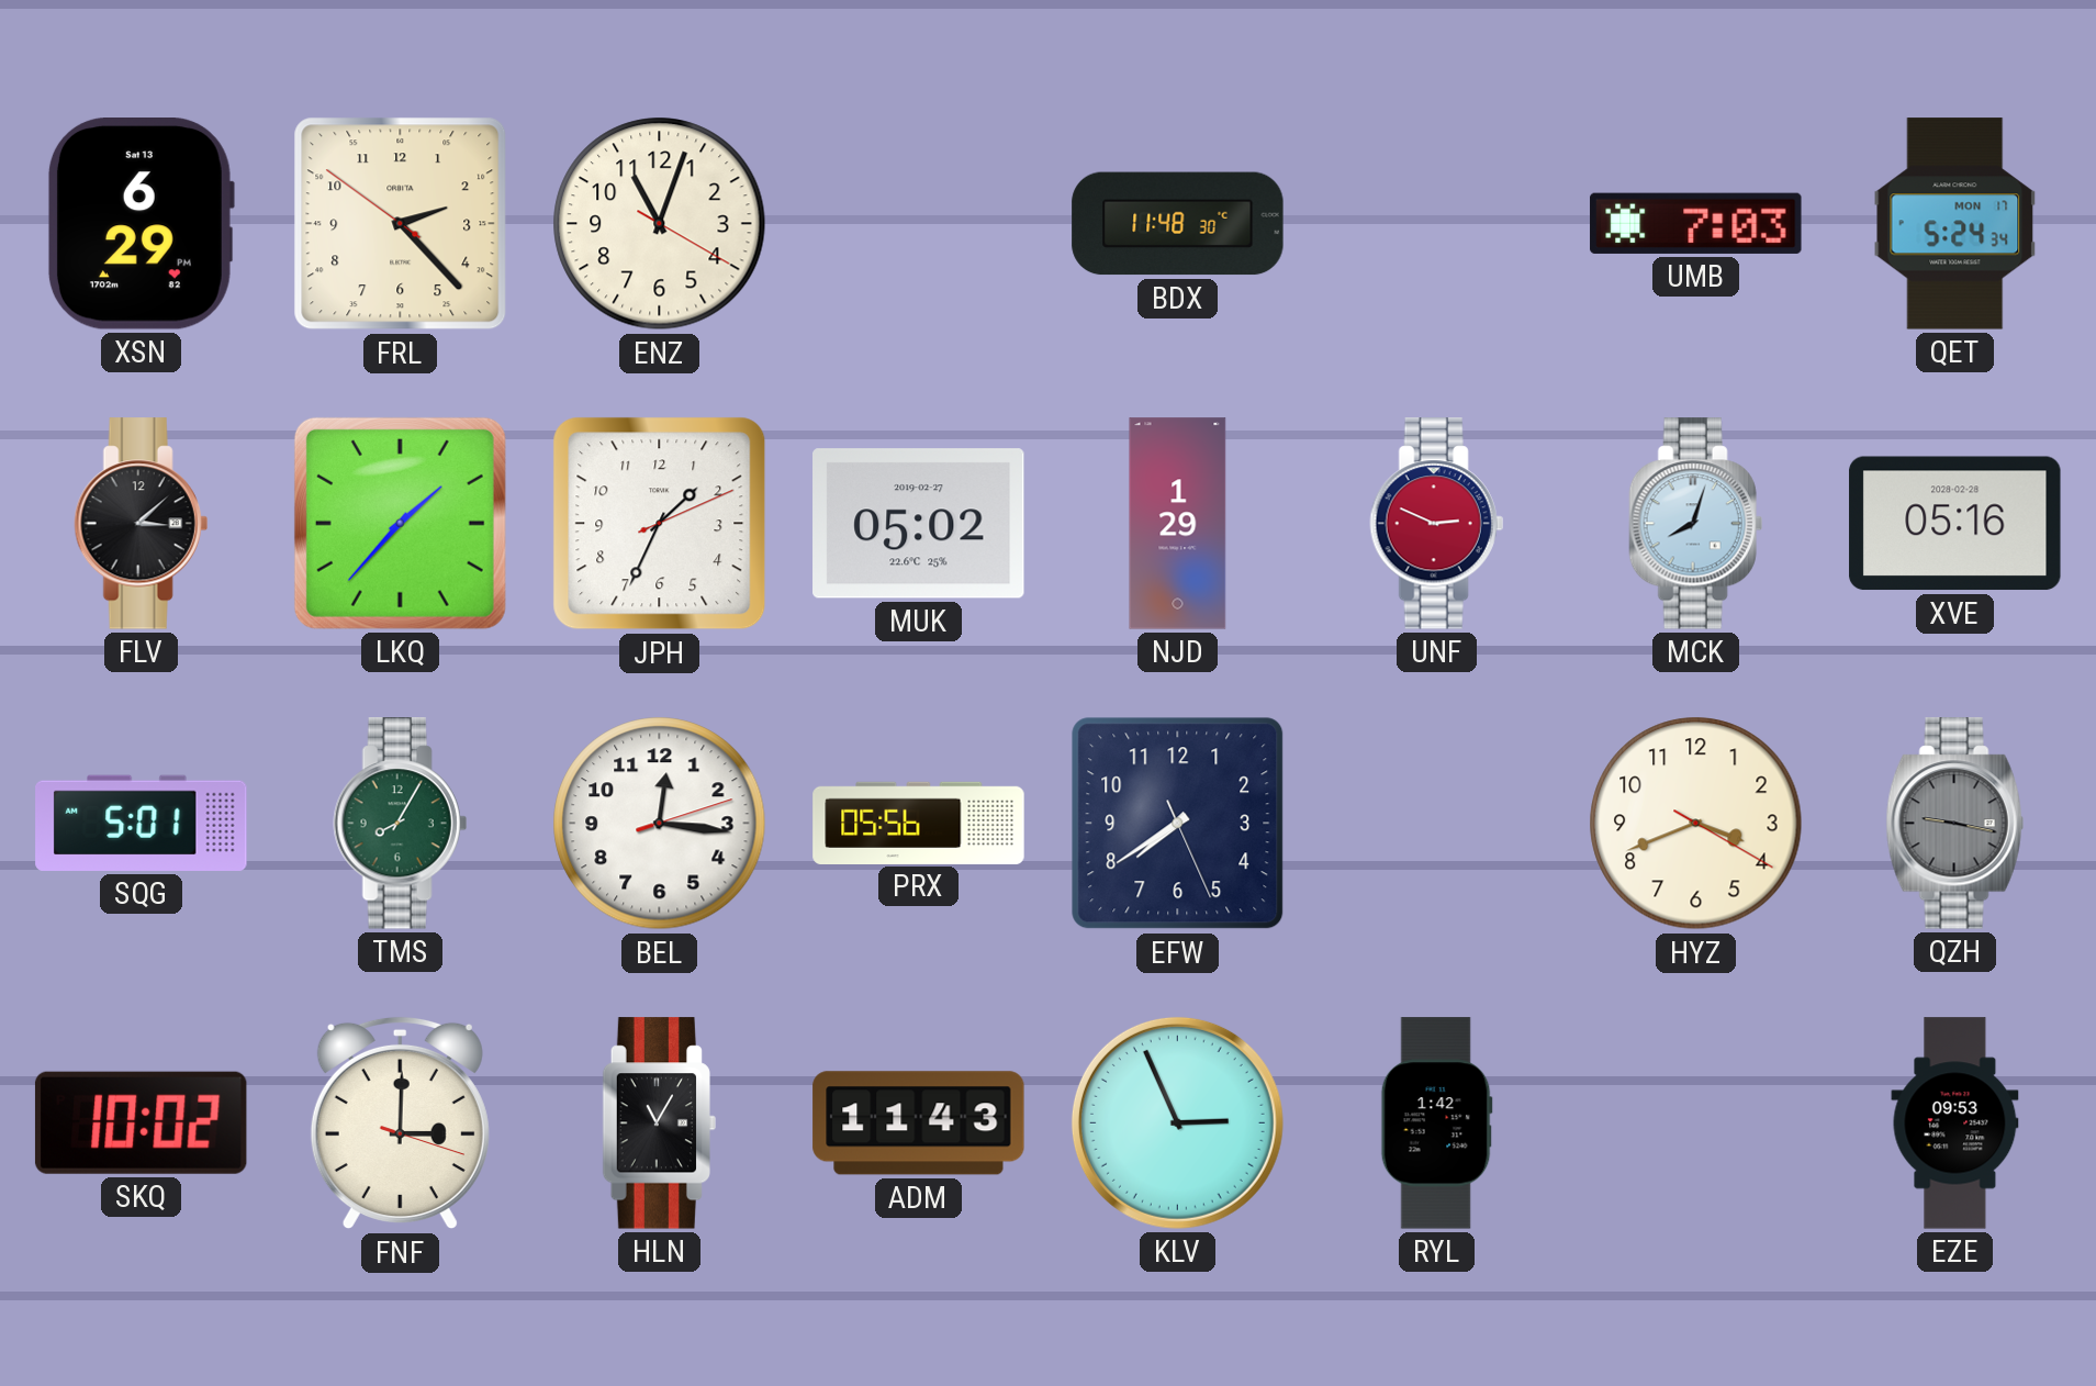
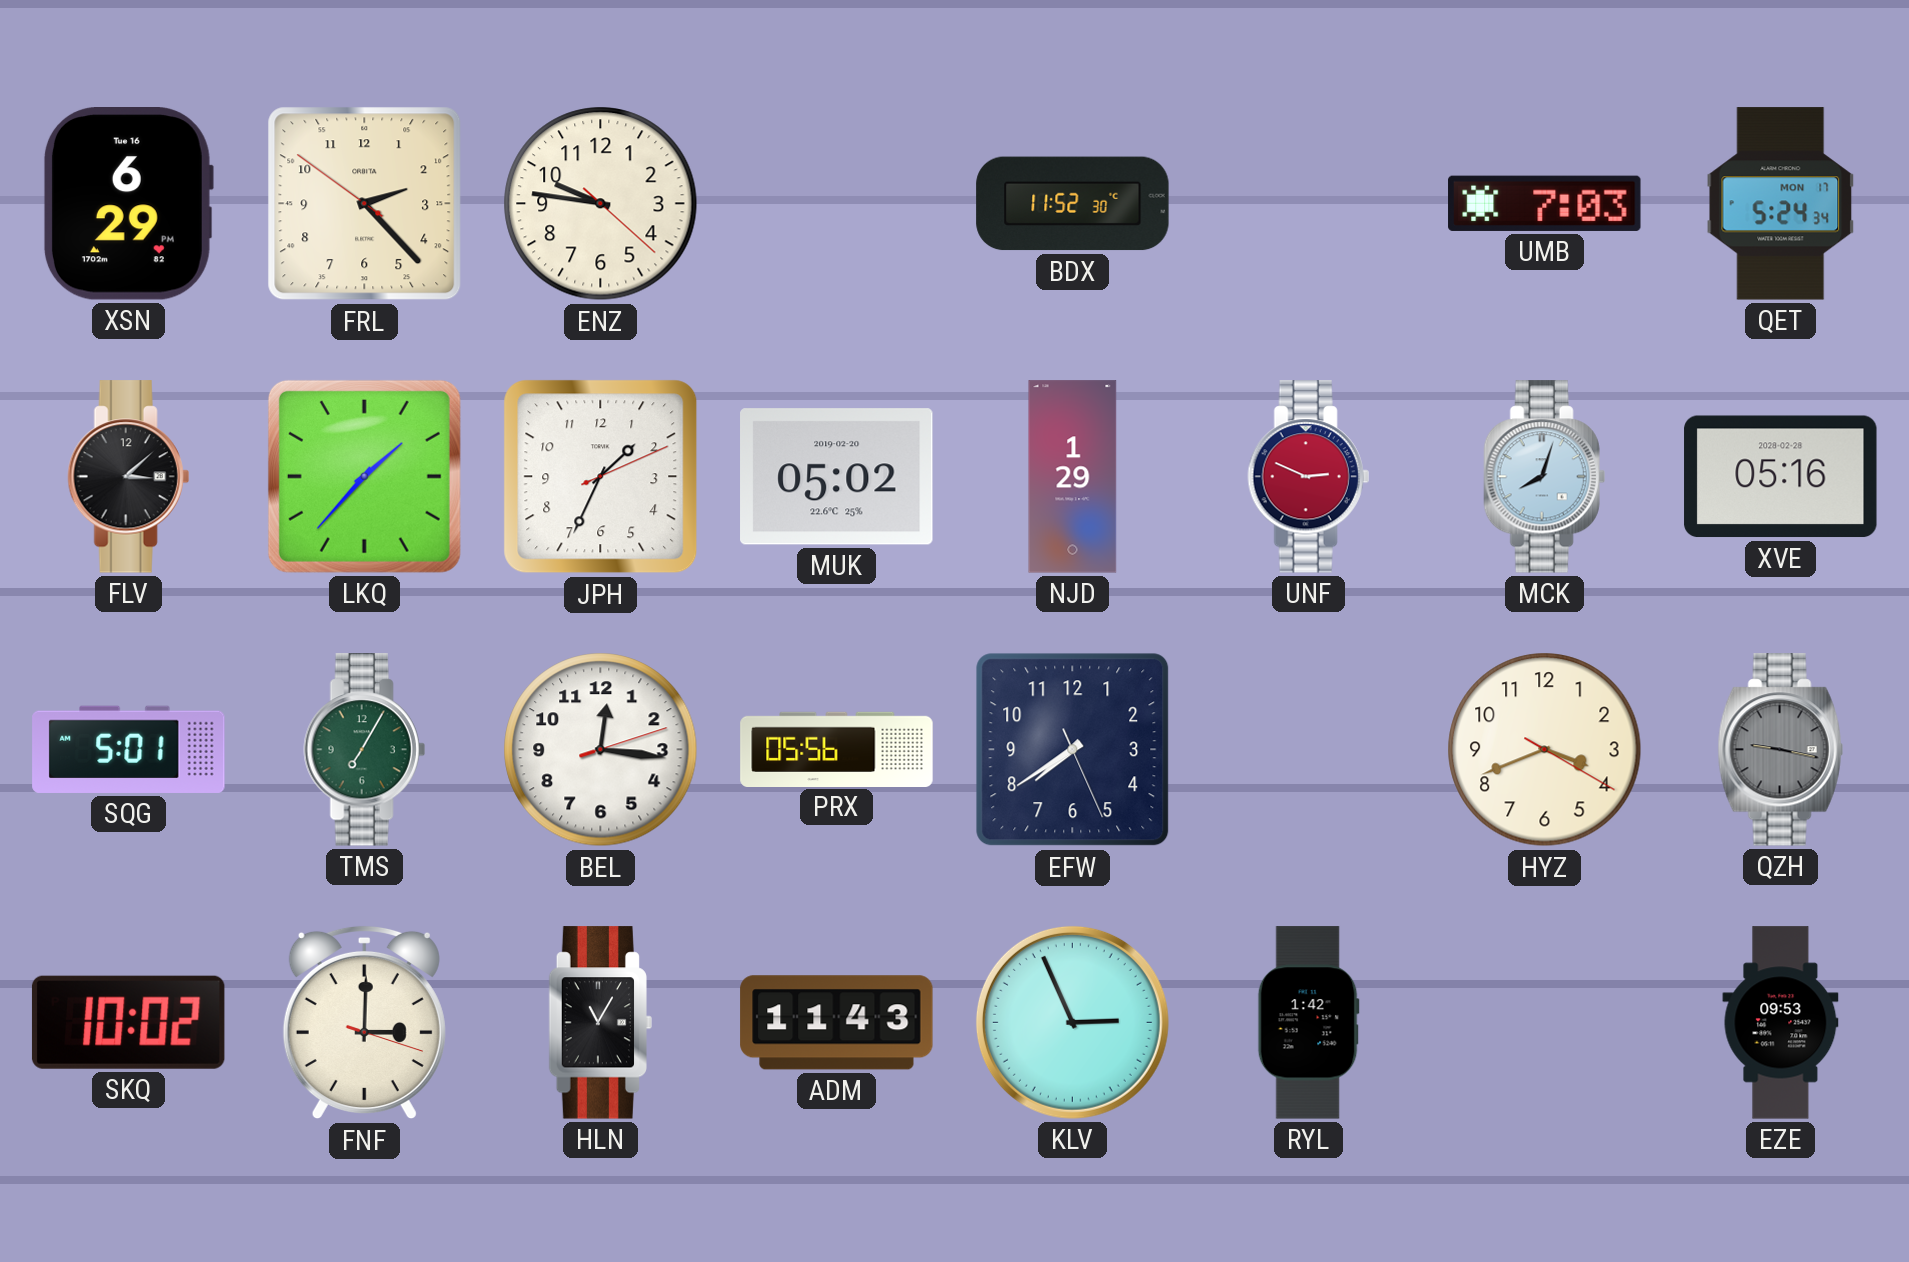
XSN date: Sat 13 -> Tue 16 (128, 203)
ENZ: 11:03 -> 9:46 (601, 204)
BDX: 11:48 -> 11:52 (1073, 204)
MUK date: 2019-02-27 -> 2019-02-20 (837, 477)
TMS: 8:05 -> 7:05 (364, 750)
